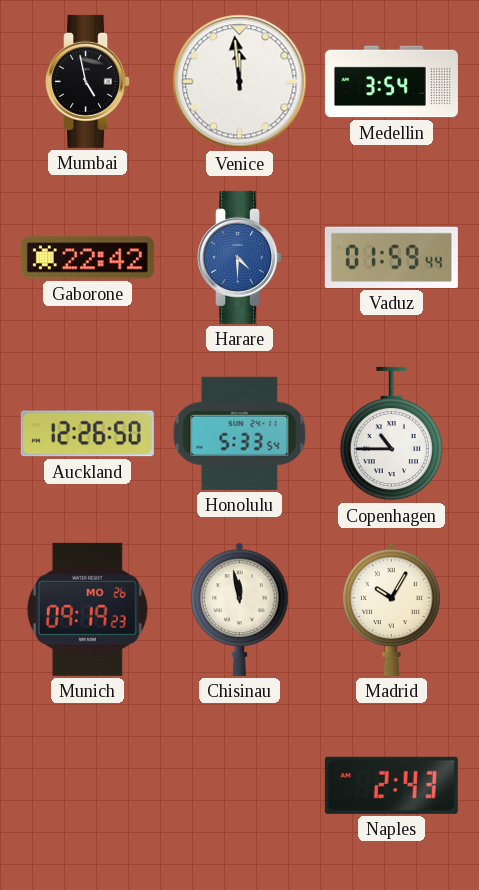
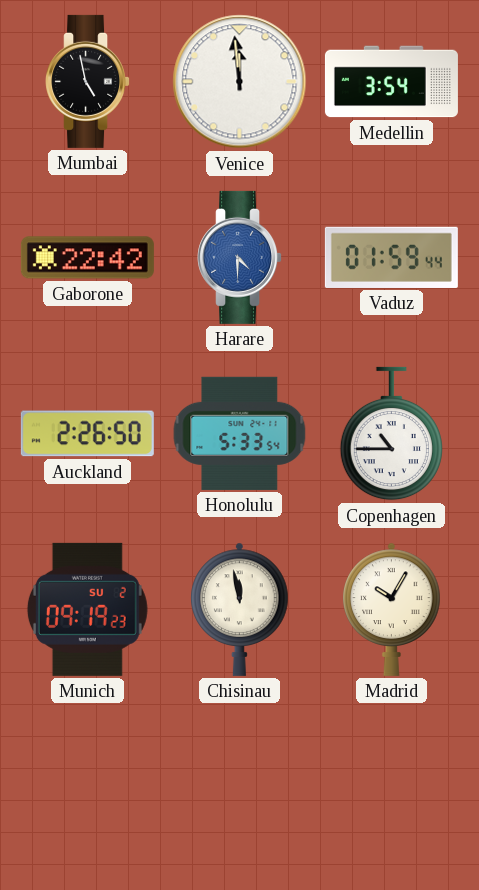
Auckland: 12:26 -> 2:26 (87, 434)
Munich date: MO 26 -> SU 2 (87, 609)
Naples: 2:43 -> none (391, 785)
